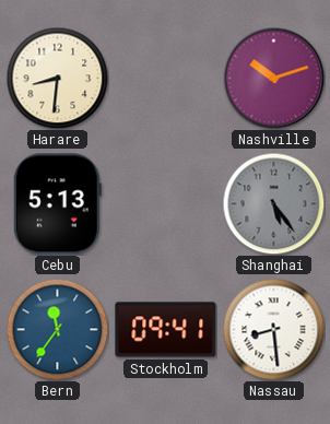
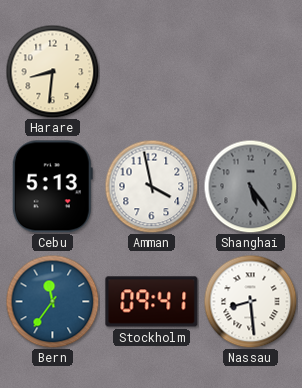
Nashville: 10:12 -> none (273, 78)
Amman: none -> 3:58 (151, 186)
